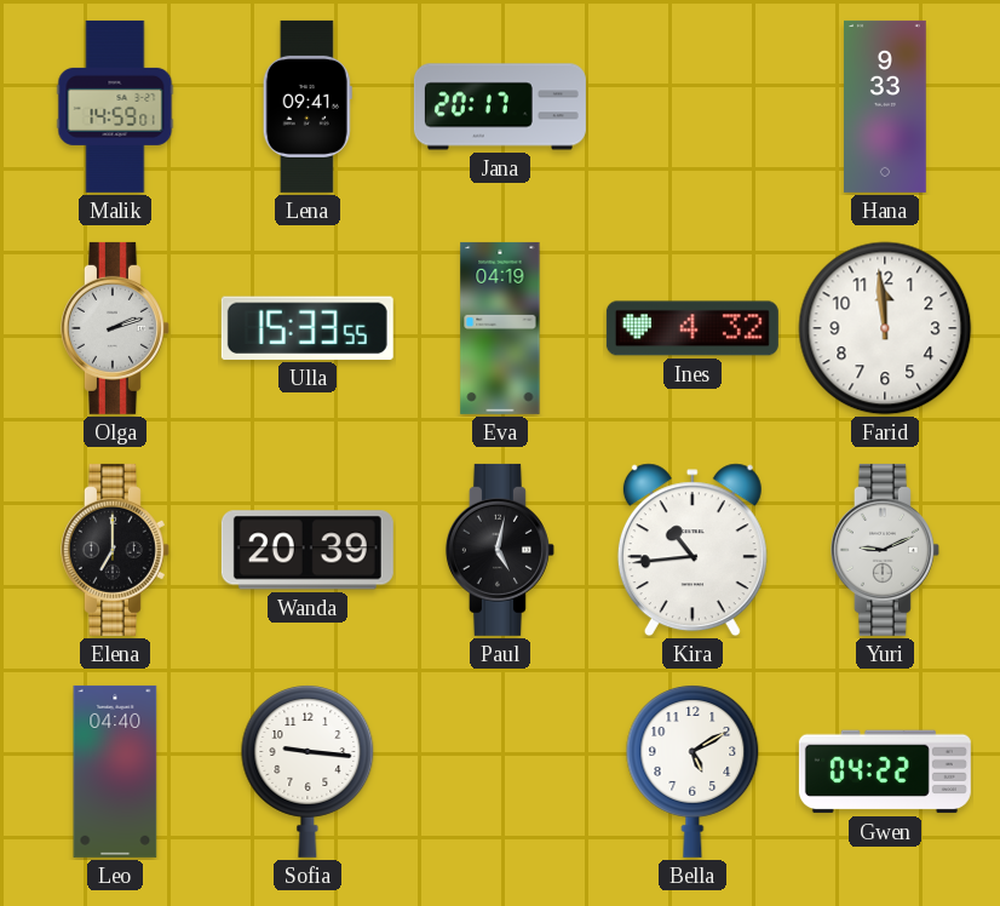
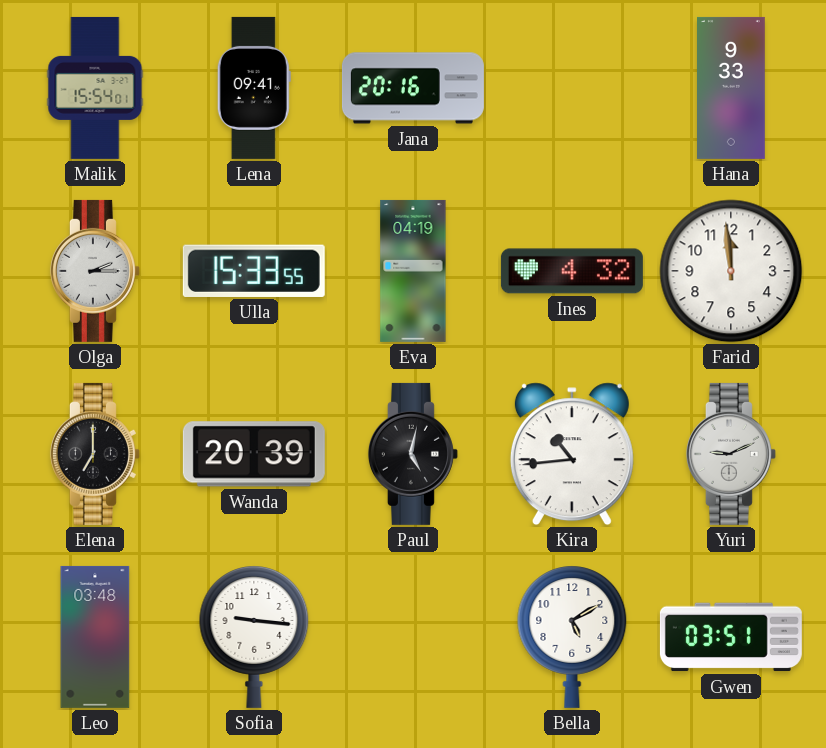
Malik: 14:59 -> 15:54 (95, 88)
Jana: 20:17 -> 20:16 (413, 88)
Olga: 2:12 -> 2:15 (95, 271)
Leo: 04:40 -> 03:48 (95, 637)
Gwen: 04:22 -> 03:51 (731, 637)
